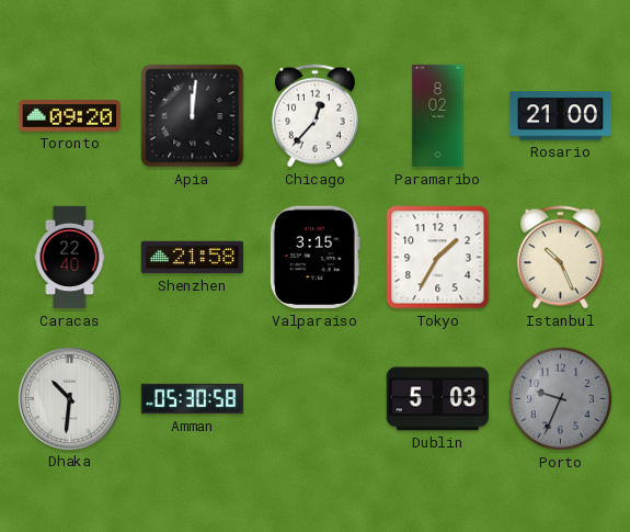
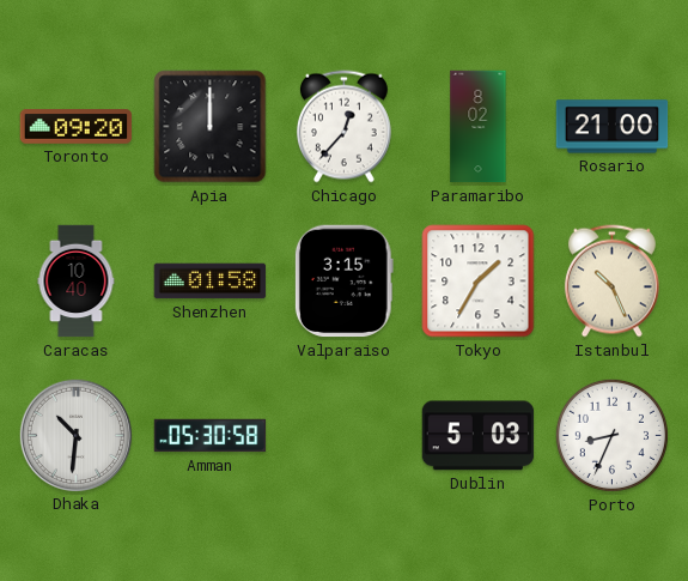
Apia: 12:01 -> 12:00 (211, 127)
Caracas: 22:40 -> 10:40 (77, 282)
Shenzhen: 21:58 -> 01:58 (211, 282)
Porto: 9:34 -> 8:34 (611, 435)
Porto dial: grey -> white (611, 435)
